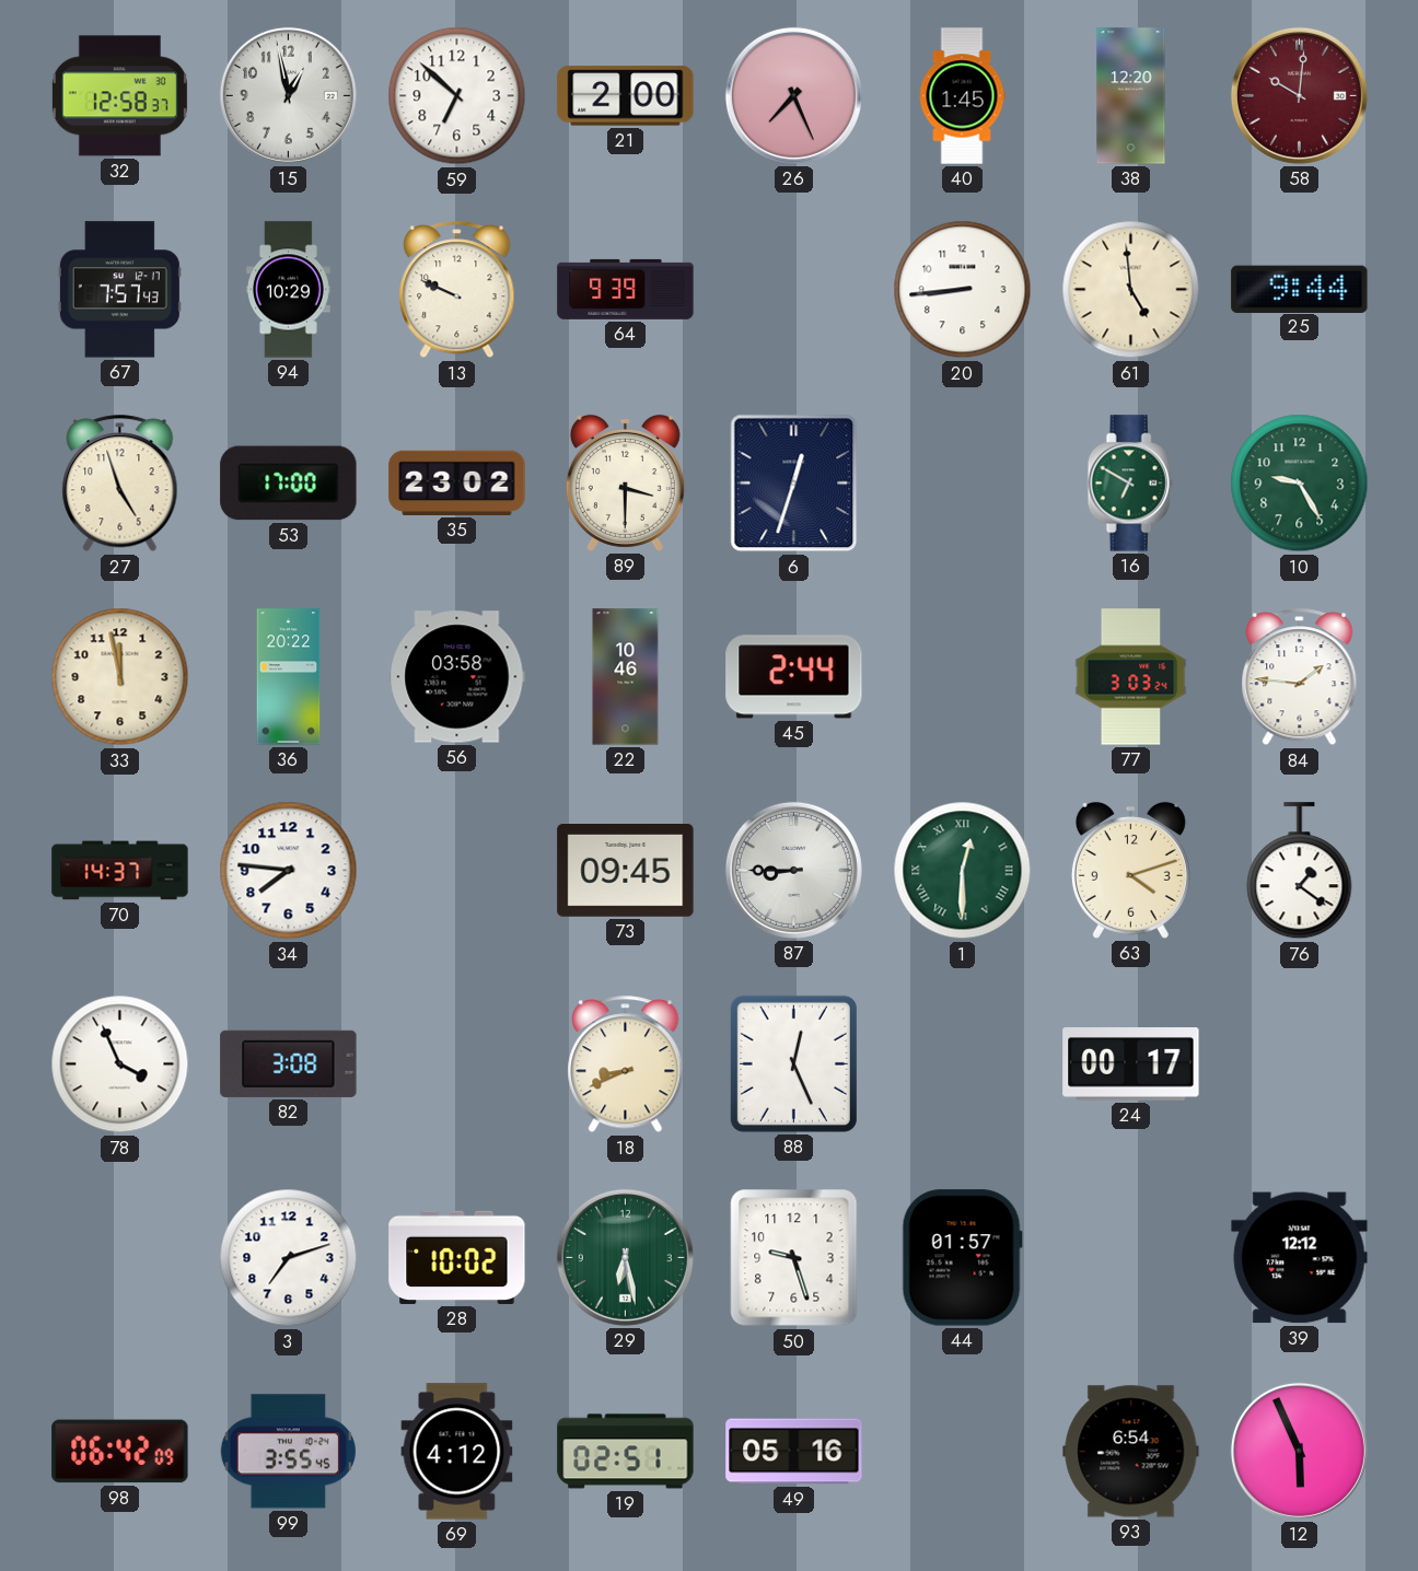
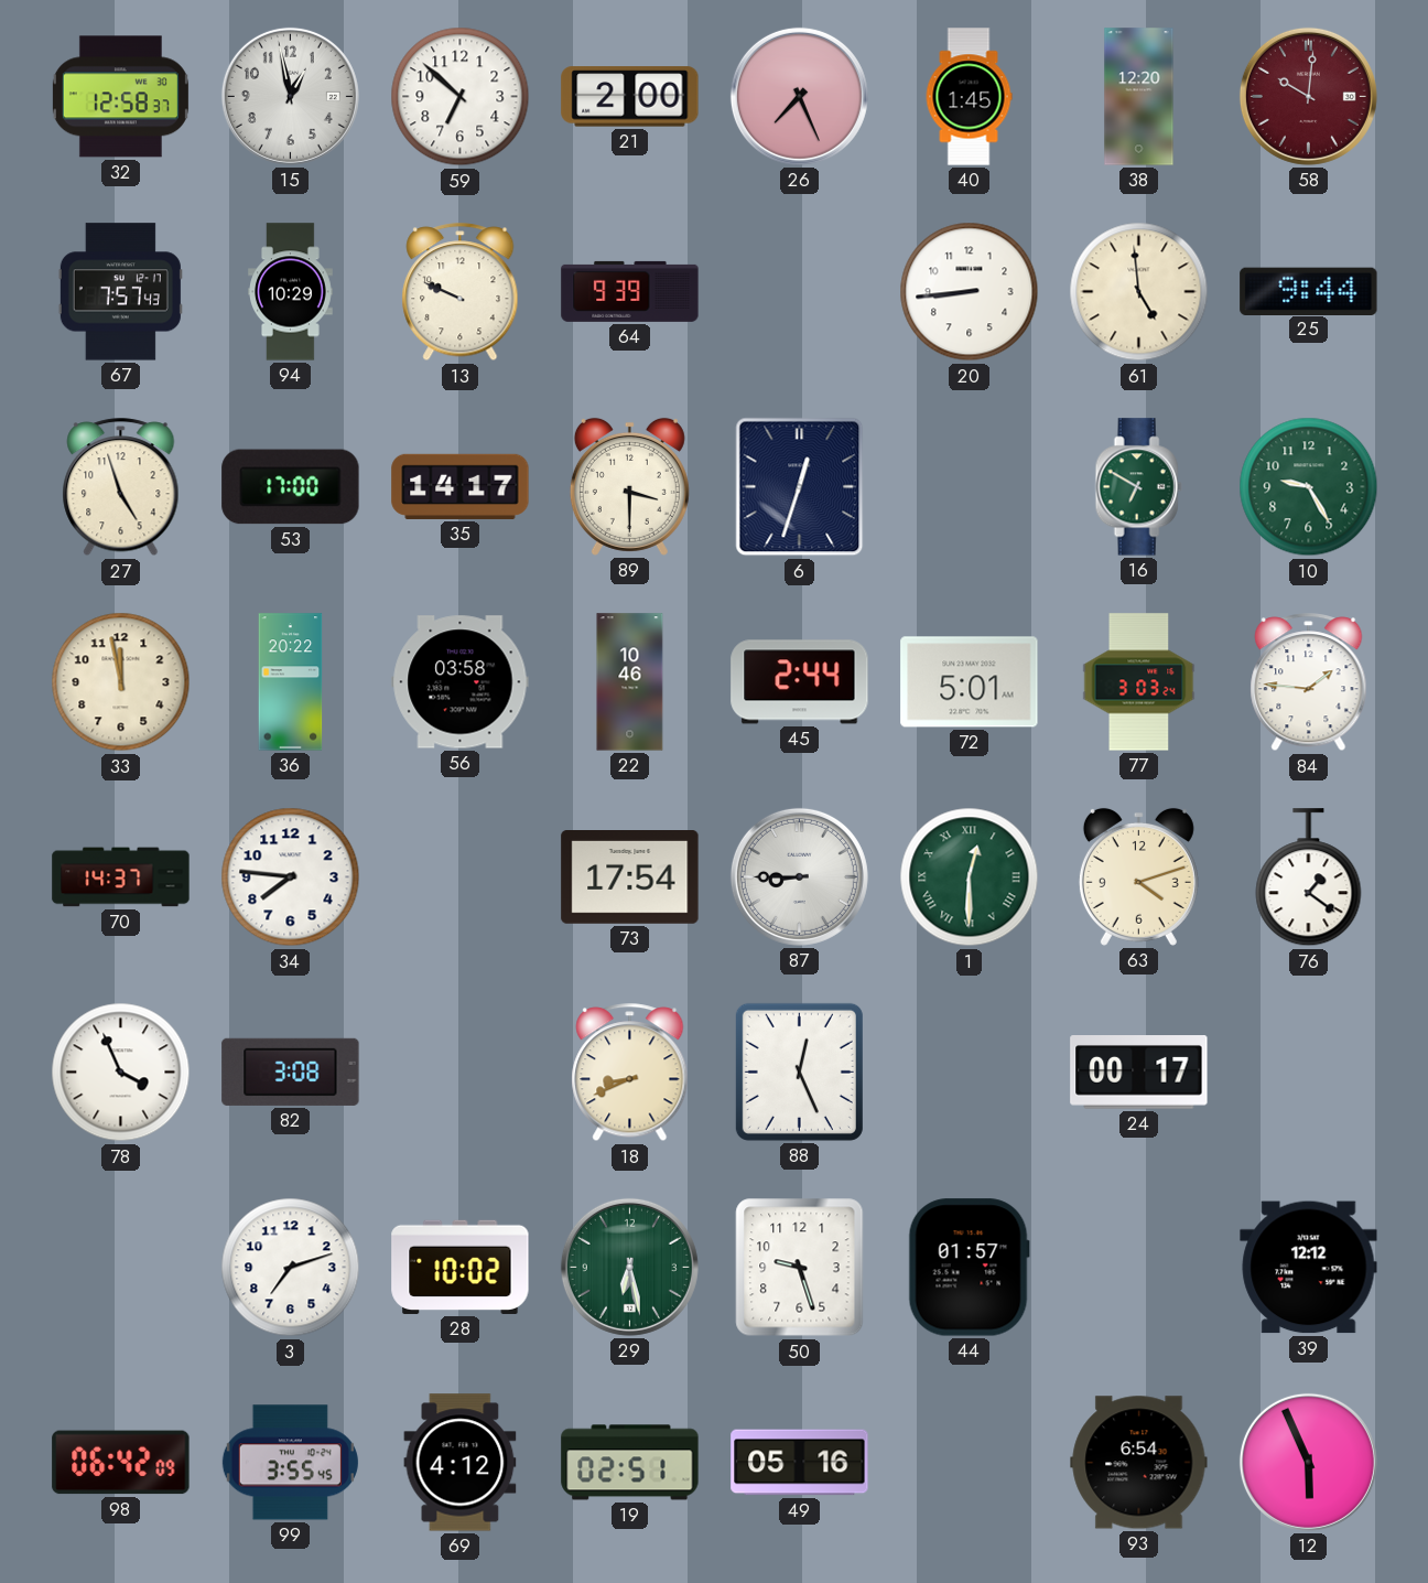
35: 23:02 -> 14:17 (461, 486)
72: none -> 5:01 (970, 682)
73: 09:45 -> 17:54 (630, 877)
